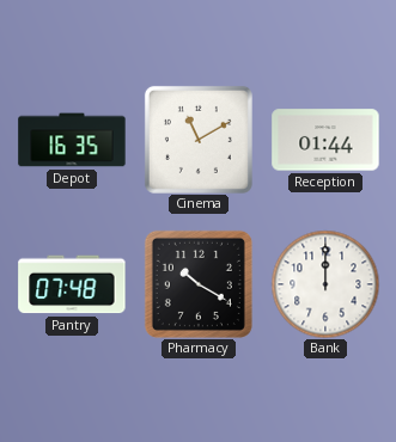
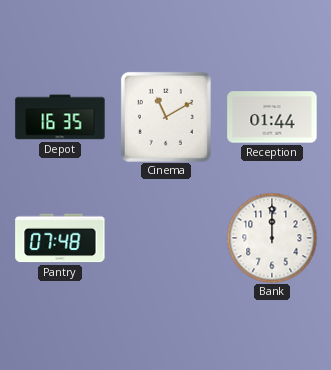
Pharmacy: 10:20 -> none (199, 284)
